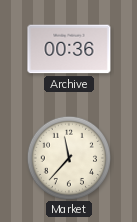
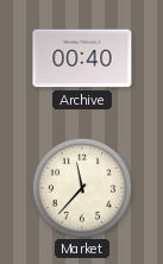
Archive: 00:36 -> 00:40 (82, 58)
